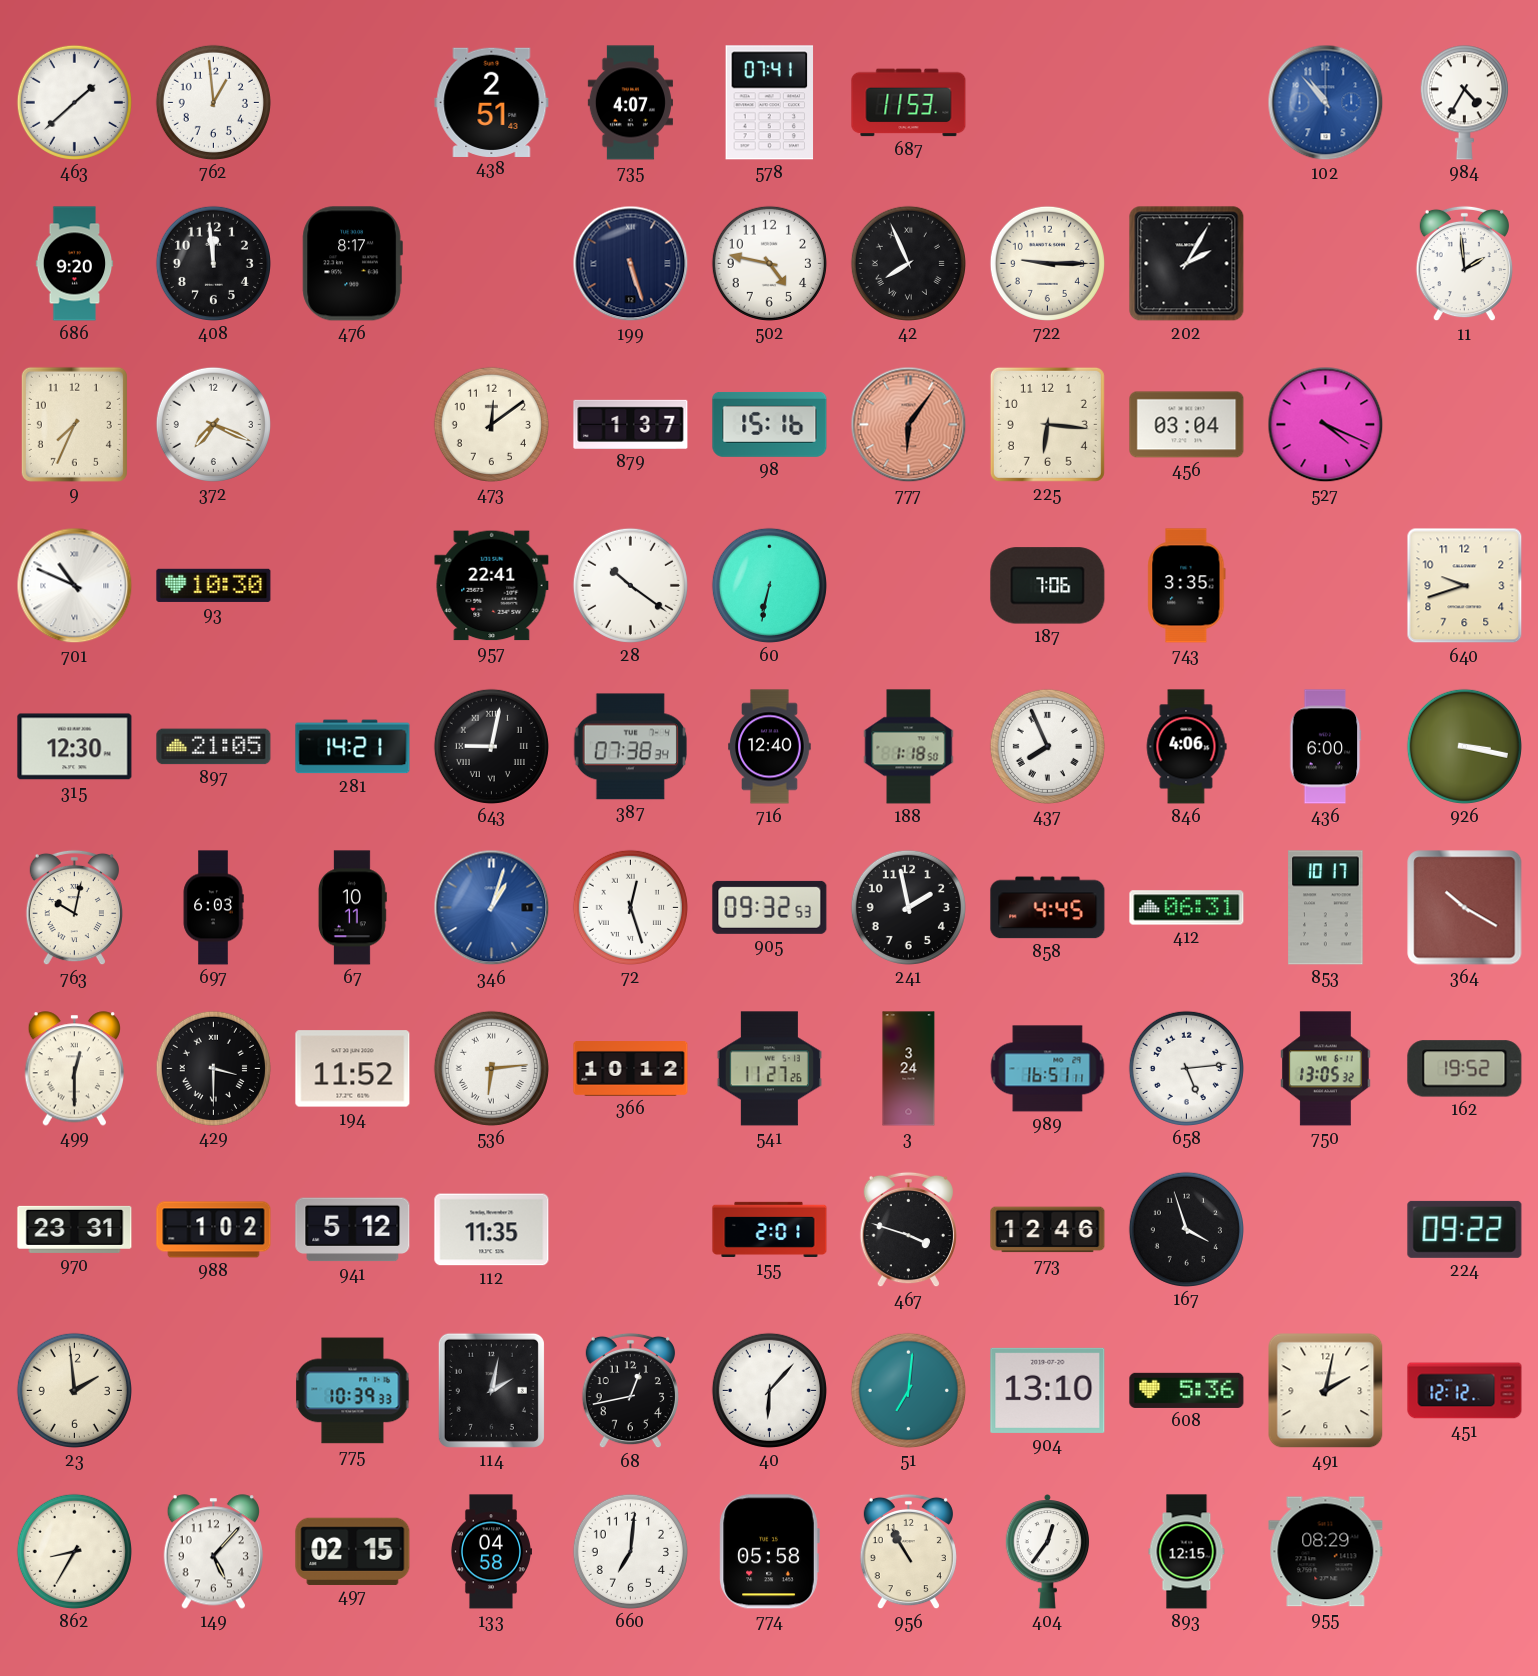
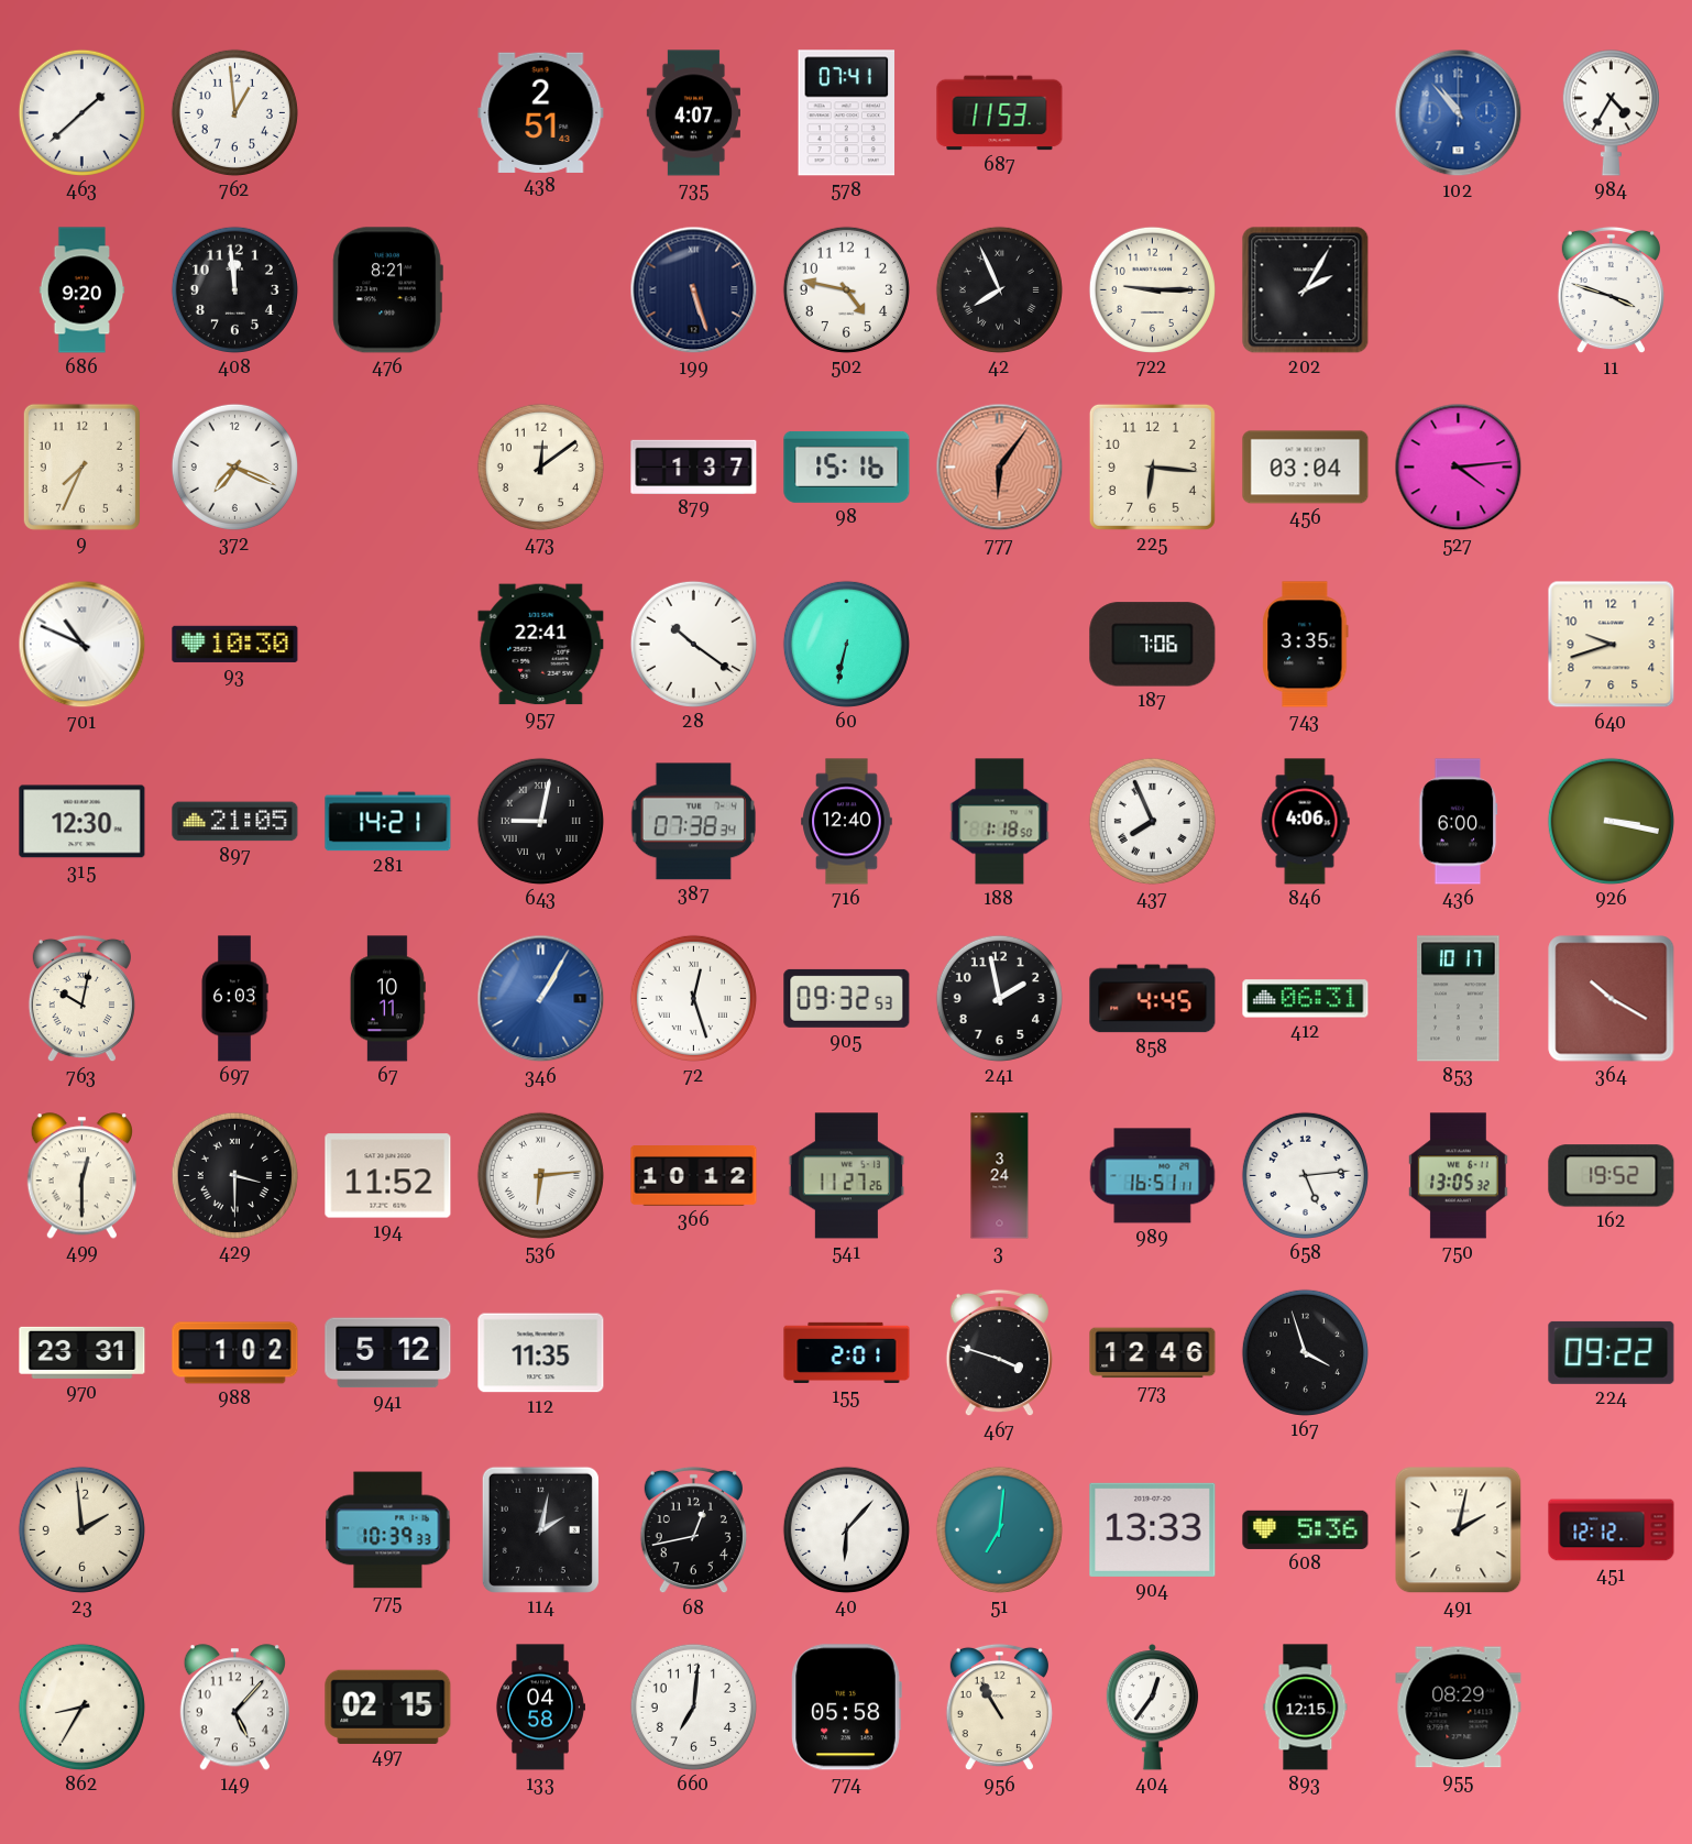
476: 8:17 -> 8:21 (387, 290)
11: 1:59 -> 3:48 (1611, 290)
527: 4:19 -> 4:14 (1459, 468)
346: 1:03 -> 1:05 (541, 999)
904: 13:10 -> 13:33 (1153, 1529)
